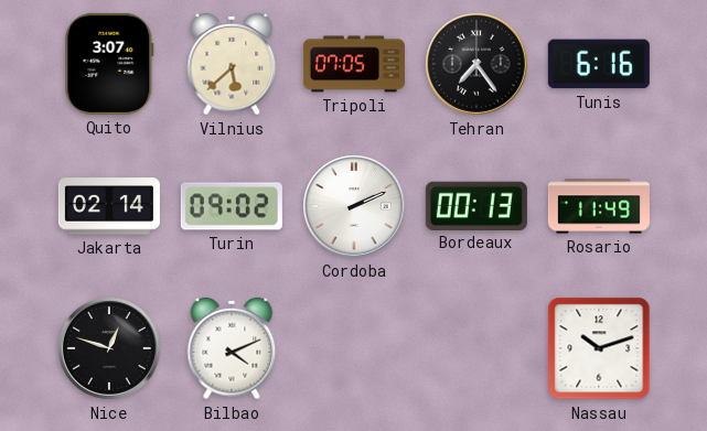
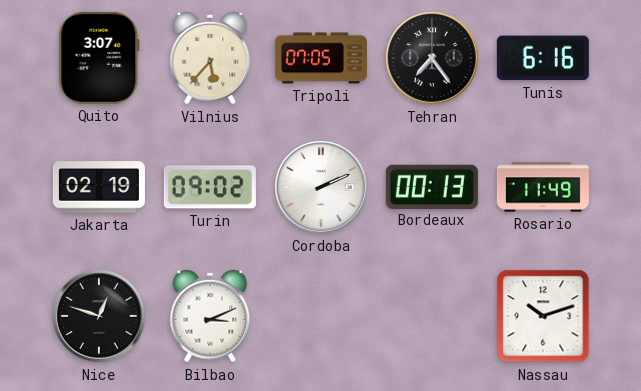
Vilnius: 5:38 -> 5:37 (210, 58)
Jakarta: 02:14 -> 02:19 (99, 187)
Bilbao: 4:11 -> 3:11 (210, 316)
